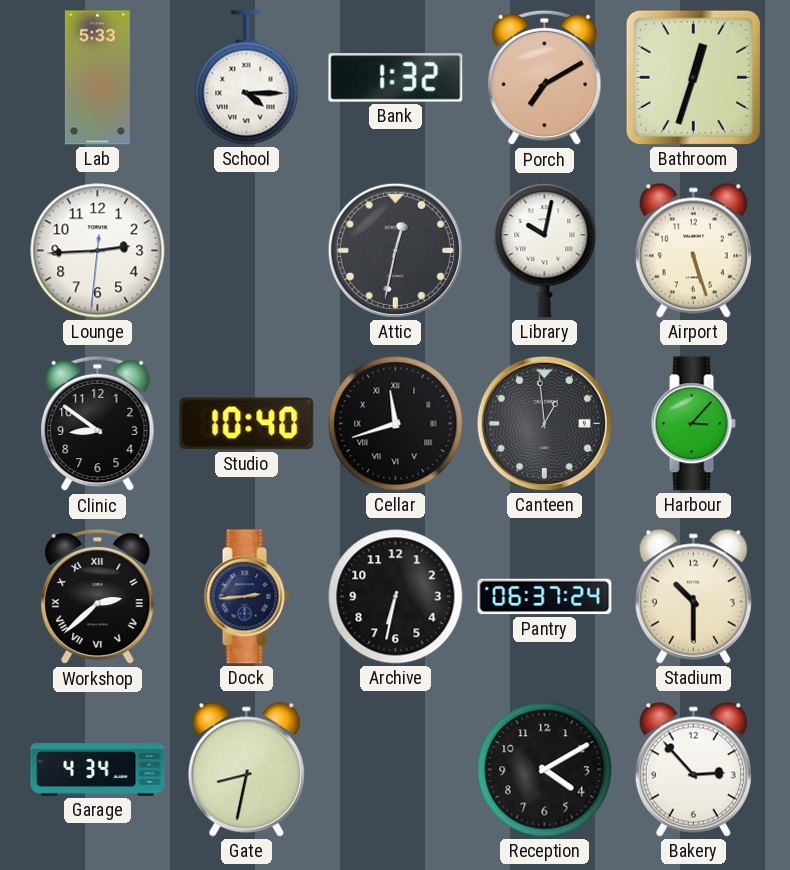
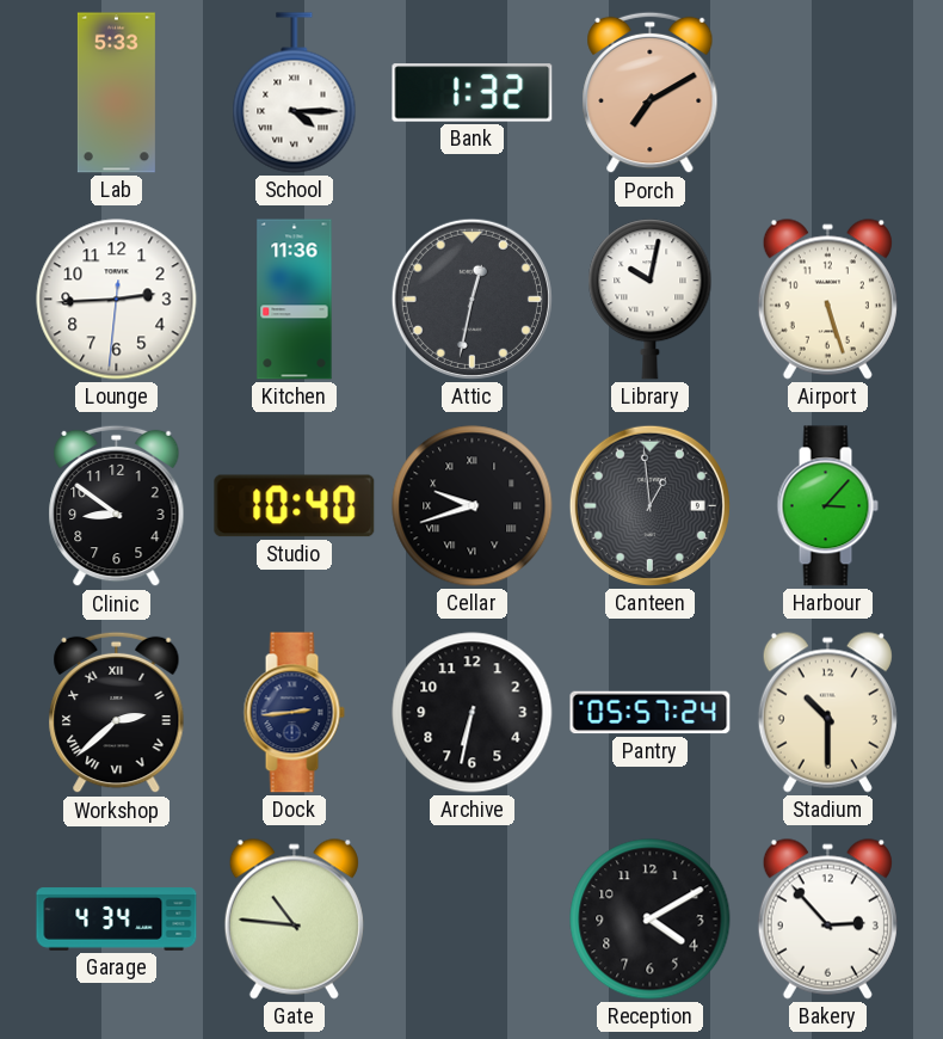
Bathroom: 12:33 -> none (693, 77)
Kitchen: none -> 11:36 (295, 300)
Cellar: 11:42 -> 9:42 (473, 506)
Pantry: 06:37 -> 05:57 (651, 713)
Gate: 8:32 -> 10:46 (294, 918)
